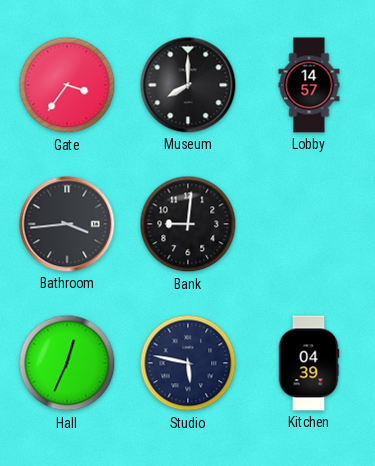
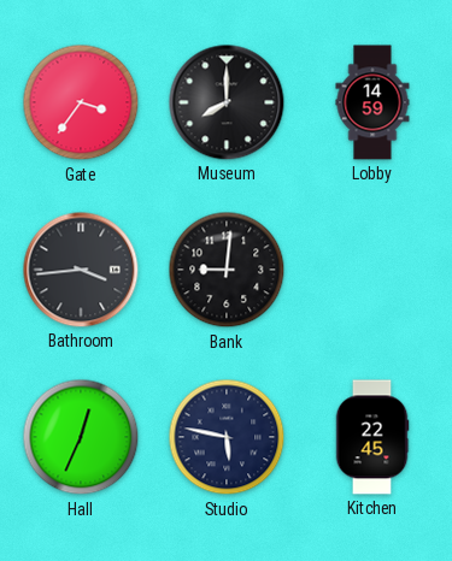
Lobby: 14:57 -> 14:59 (372, 102)
Kitchen: 04:39 -> 22:45 (372, 437)
